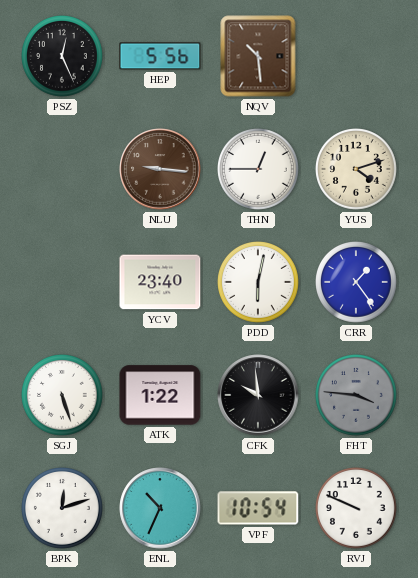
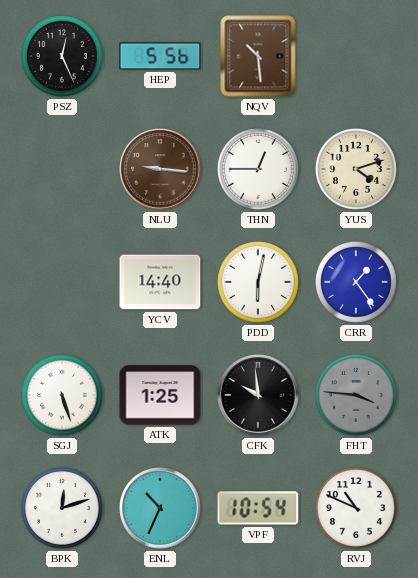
YCV: 23:40 -> 14:40 (160, 282)
ATK: 1:22 -> 1:25 (160, 395)
RVJ: 9:49 -> 10:49 (357, 509)
